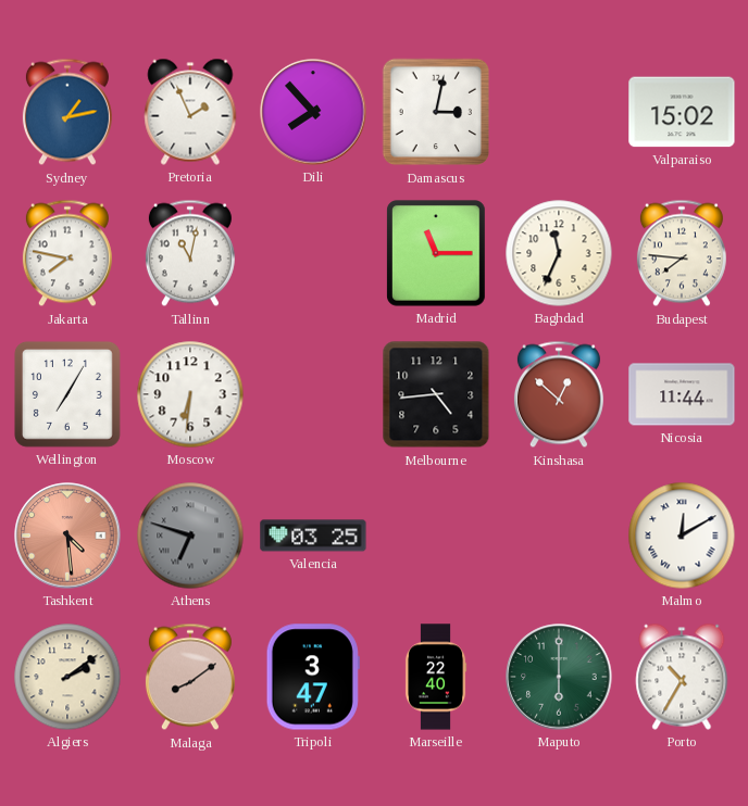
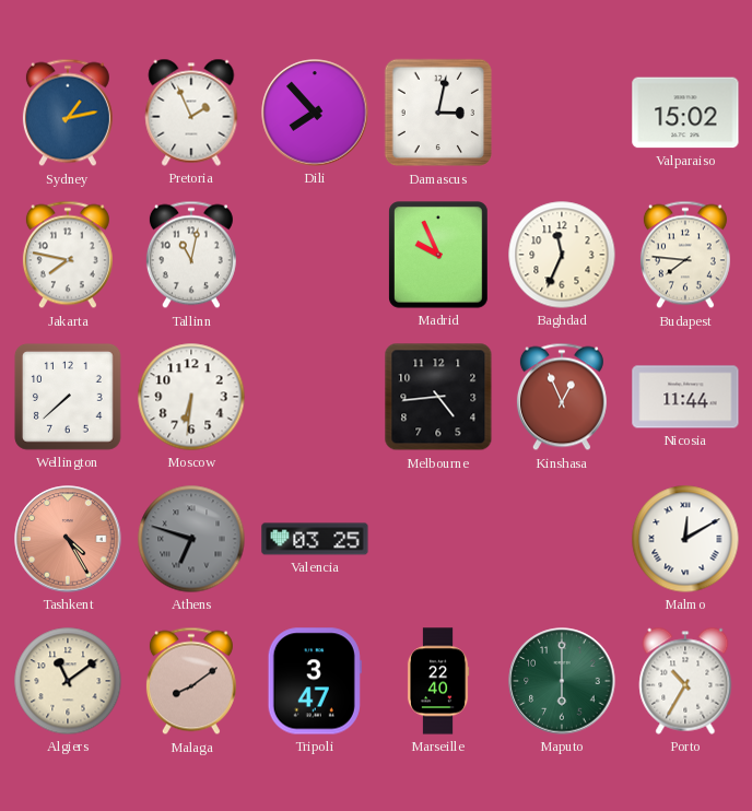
Madrid: 11:15 -> 9:56 (439, 256)
Wellington: 7:05 -> 7:38 (69, 398)
Kinshasa: 12:52 -> 12:56 (562, 397)
Tashkent: 4:29 -> 4:25 (68, 539)
Algiers: 2:09 -> 11:09 (68, 681)
